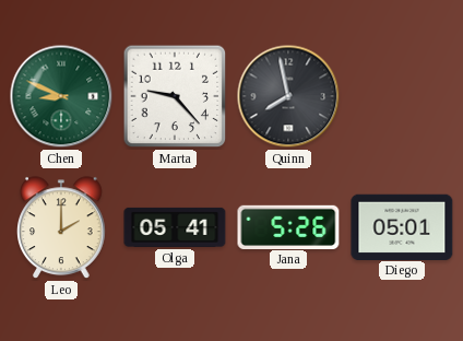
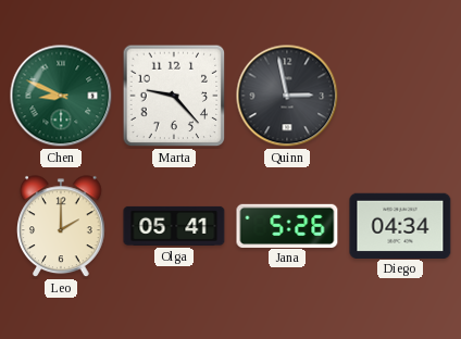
Quinn: 7:58 -> 2:58 (287, 96)
Diego: 05:01 -> 04:34 (400, 225)
